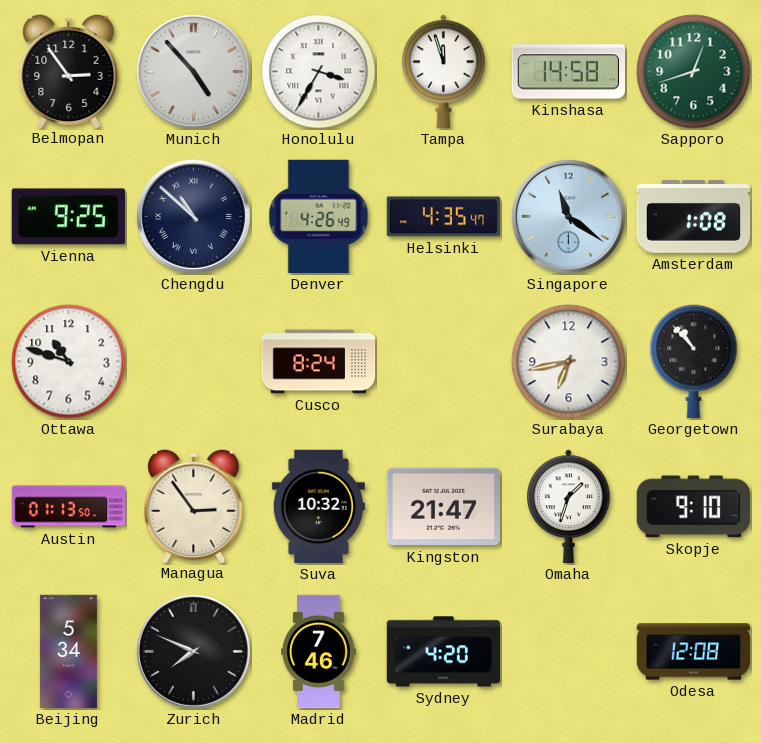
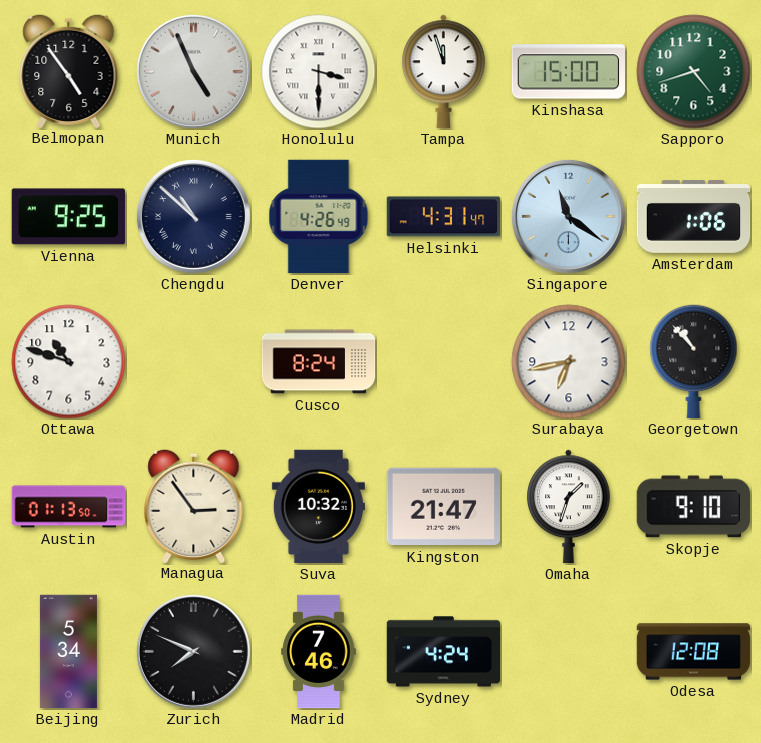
Belmopan: 2:54 -> 4:54 (69, 70)
Munich: 4:53 -> 4:56 (193, 71)
Honolulu: 3:35 -> 3:30 (319, 72)
Kinshasa: 14:58 -> 15:00 (569, 72)
Sapporo: 12:42 -> 4:42 (694, 72)
Helsinki: 4:35 -> 4:31 (444, 217)
Amsterdam: 1:08 -> 1:06 (694, 217)
Sydney: 4:20 -> 4:24 (444, 652)
